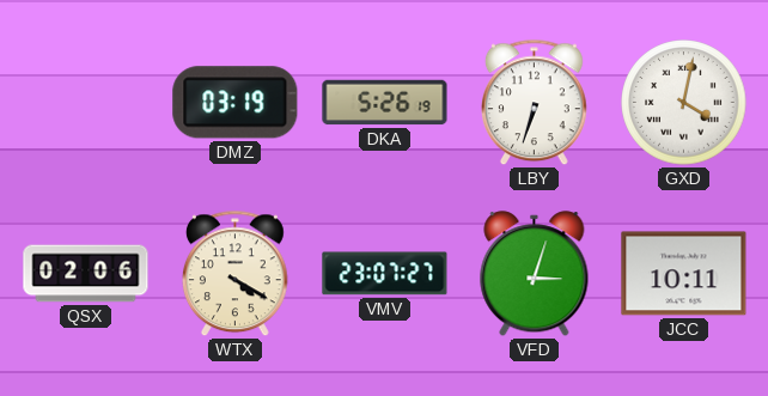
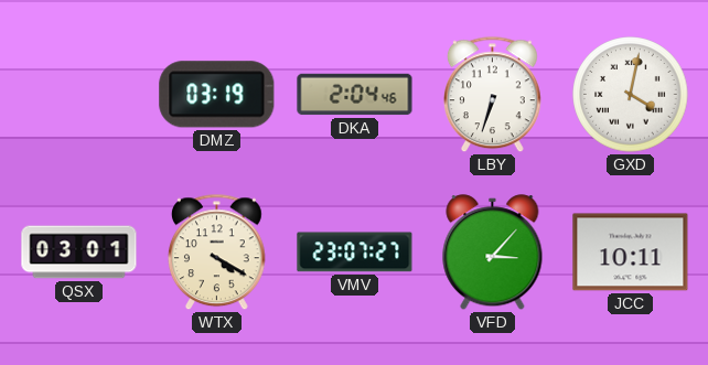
DKA: 5:26 -> 2:04 (355, 95)
QSX: 02:06 -> 03:01 (79, 253)
VFD: 3:03 -> 3:07 (493, 253)
